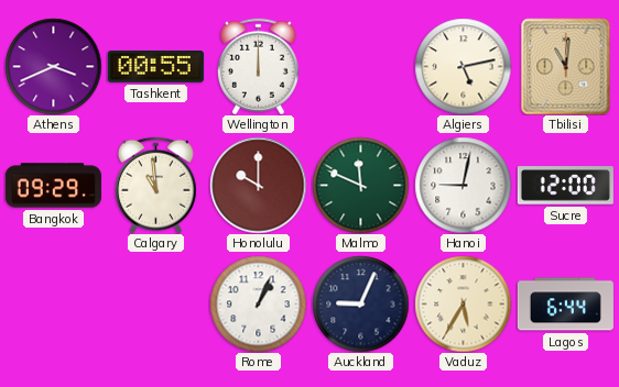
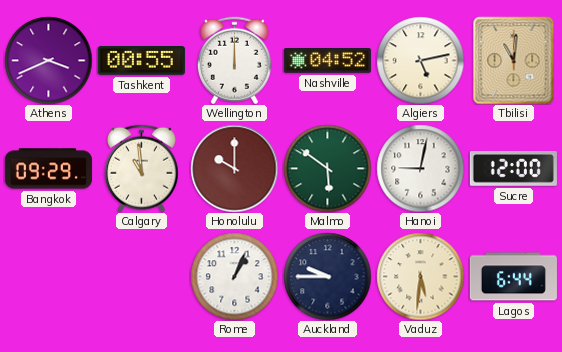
Nashville: none -> 04:52 (327, 61)
Malmo: 11:49 -> 5:51 (327, 168)
Auckland: 9:04 -> 9:45 (327, 276)
Vaduz: 5:35 -> 5:31 (420, 276)
